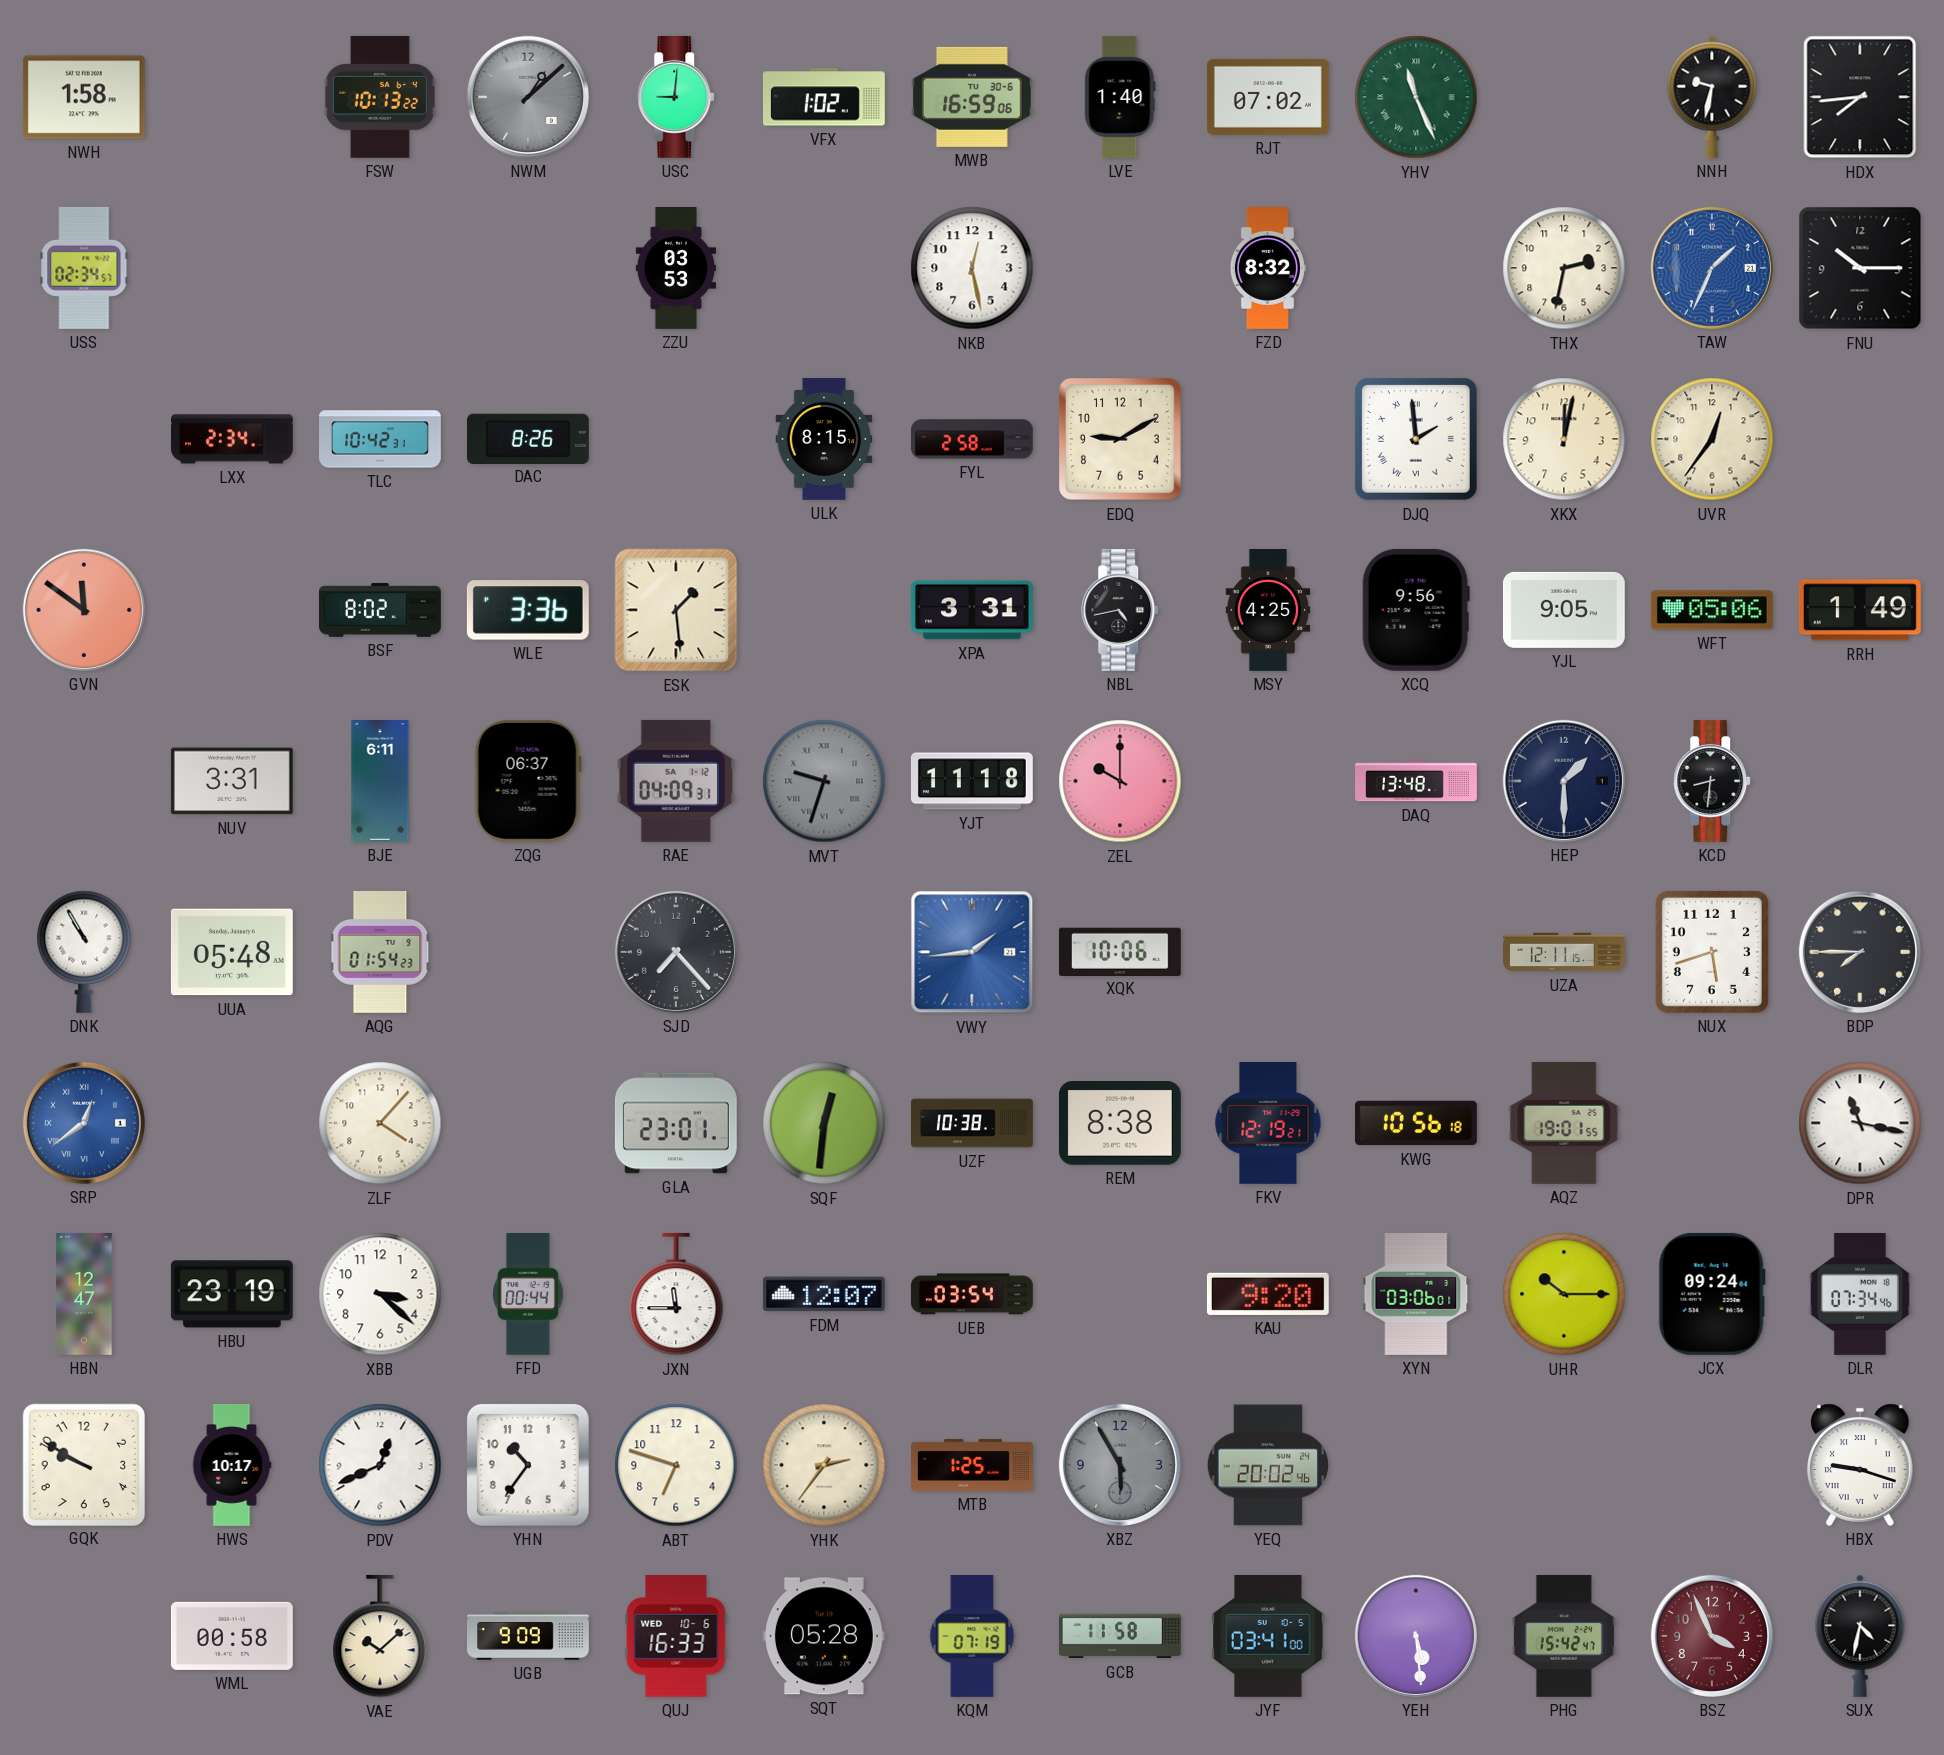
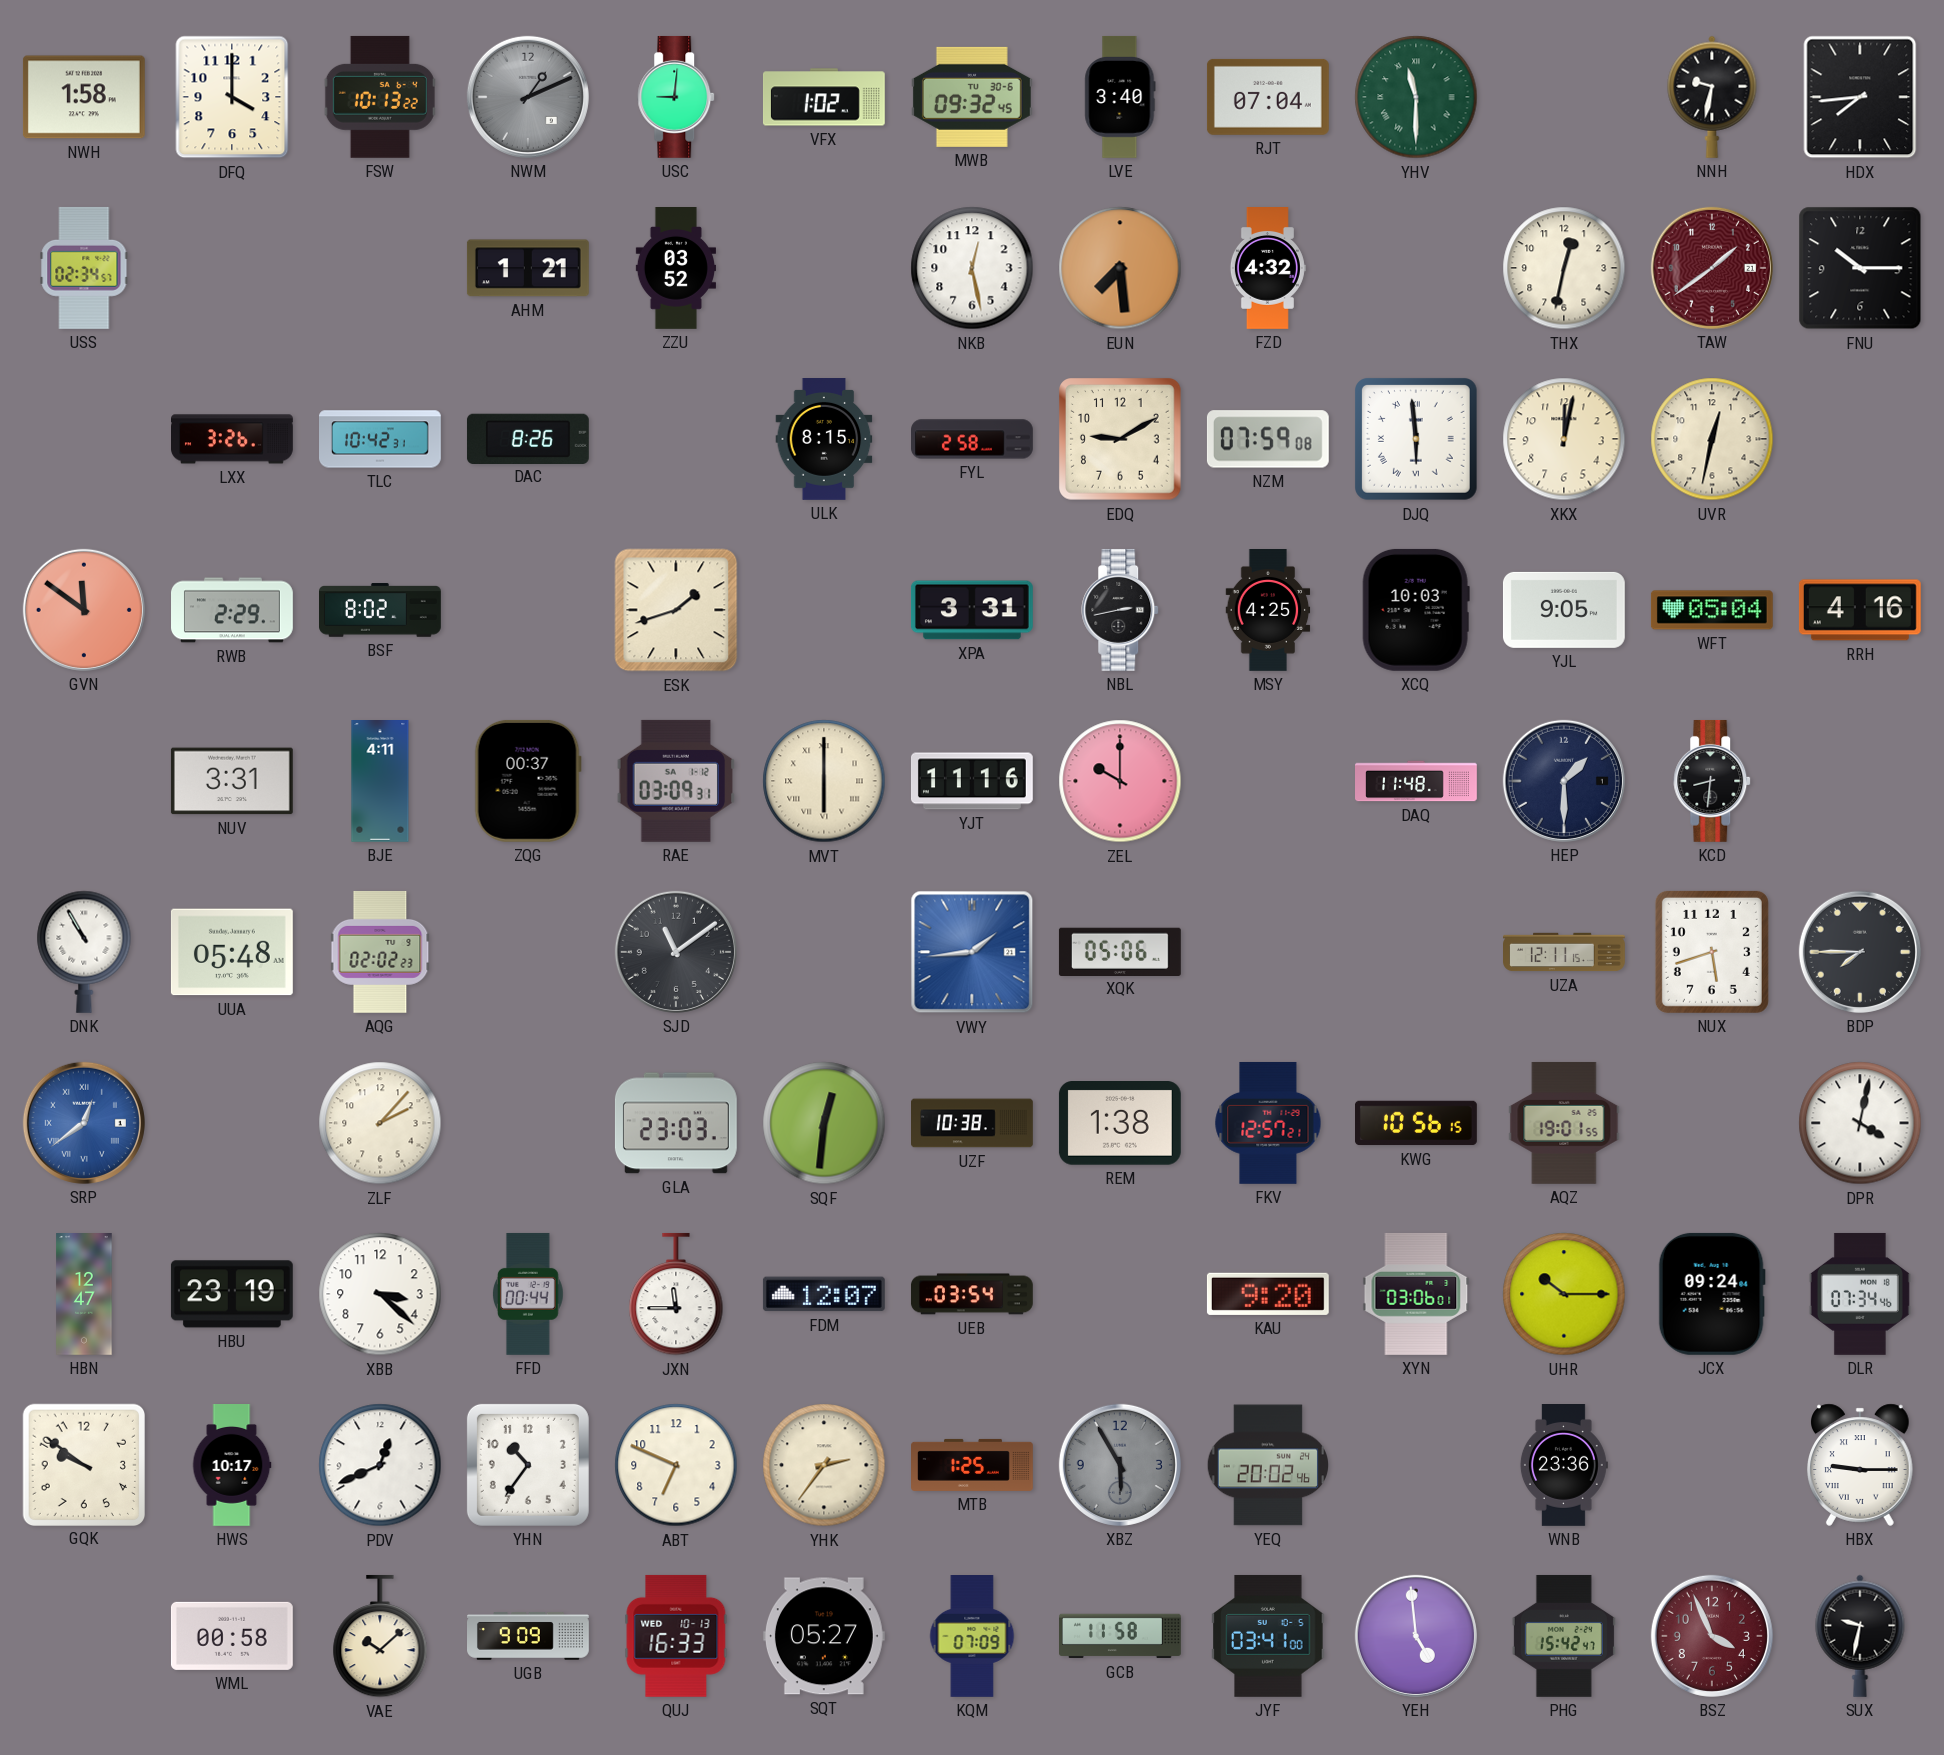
DFQ: none -> 4:00 (232, 97)
NWM: 1:08 -> 1:11 (528, 97)
MWB: 16:59 -> 09:32 (972, 97)
LVE: 1:40 -> 3:40 (1120, 97)
RJT: 07:02 -> 07:04 (1268, 97)
YHV: 11:26 -> 11:30 (1416, 97)
AHM: none -> 1:21 (528, 268)
ZZU: 03:53 -> 03:52 (675, 269)
EUN: none -> 7:29 (1120, 268)
FZD: 8:32 -> 4:32 (1268, 269)
THX: 2:32 -> 12:32 (1564, 268)
TAW: 1:34 -> 1:39 (1712, 268)
TAW dial: blue -> burgundy (1712, 268)
LXX: 2:34 -> 3:26 (233, 439)
NZM: none -> 07:59 (1268, 439)
DJQ: 1:59 -> 5:59 (1417, 440)
UVR: 12:36 -> 12:32 (1712, 439)
RWB: none -> 2:29 (233, 610)
WLE: 3:36 -> none (528, 610)
ESK: 1:29 -> 1:42 (676, 610)
NBL: 4:43 -> 2:43 (1121, 610)
XCQ: 9:56 -> 10:03 (1416, 610)
WFT: 05:06 -> 05:04 (1712, 610)
RRH: 1:49 -> 4:16 (1860, 610)
BJE: 6:11 -> 4:11 (380, 782)
ZQG: 06:37 -> 00:37 (528, 781)
RAE: 04:09 -> 03:09 (676, 781)
MVT: 9:33 -> 6:00 (824, 781)
MVT dial: grey -> cream (824, 781)
YJT: 11:18 -> 11:16 (972, 781)
DAQ: 13:48 -> 11:48 (1417, 781)
AQG: 01:54 -> 02:02 (380, 952)
SJD: 7:23 -> 11:09 (676, 952)
XQK: 10:06 -> 05:06 (1120, 951)
ZLF: 4:07 -> 2:07 (380, 1123)
GLA: 23:01 -> 23:03 (676, 1123)
REM: 8:38 -> 1:38 (1120, 1124)
FKV: 12:19 -> 12:57 (1268, 1123)
KWG: 10:56:18 -> 10:56:15 (1417, 1123)
DPR: 11:17 -> 4:02 (1860, 1123)
GQK: 9:50 -> 9:51 (83, 1464)
ABT: 6:48 -> 6:49 (676, 1465)
WNB: none -> 23:36 (1564, 1466)
HBX: 9:18 -> 9:15 (1861, 1465)
QUJ date: WED 10-6 -> WED 10-13 (676, 1636)
SQT: 05:28 -> 05:27 (824, 1636)
KQM: 07:19 -> 07:09 (972, 1637)
YEH: 5:29 -> 4:59 (1416, 1636)
SUX: 4:32 -> 9:32 (1860, 1636)
